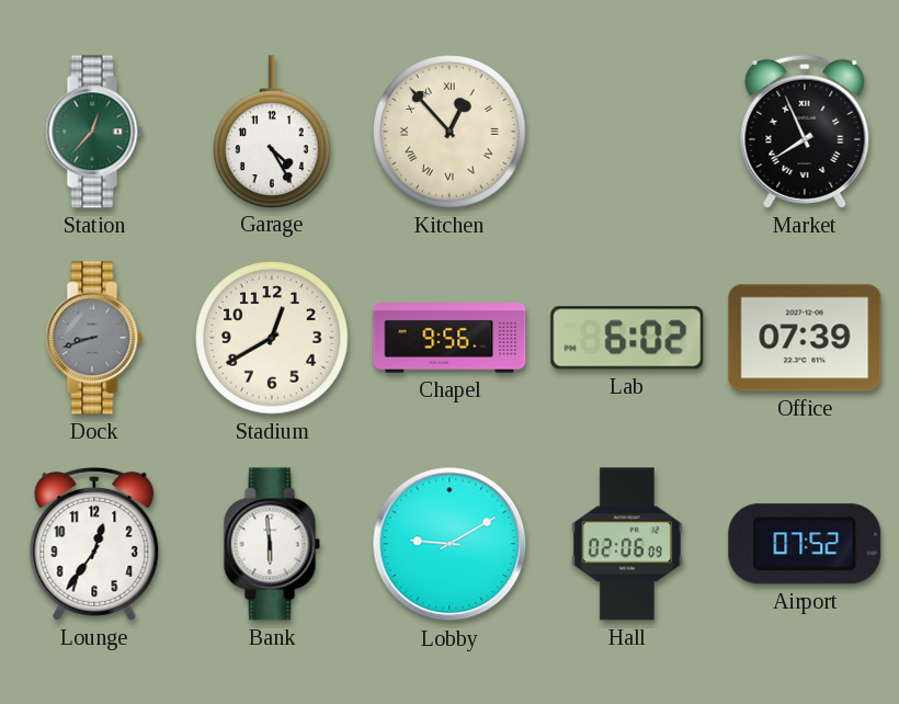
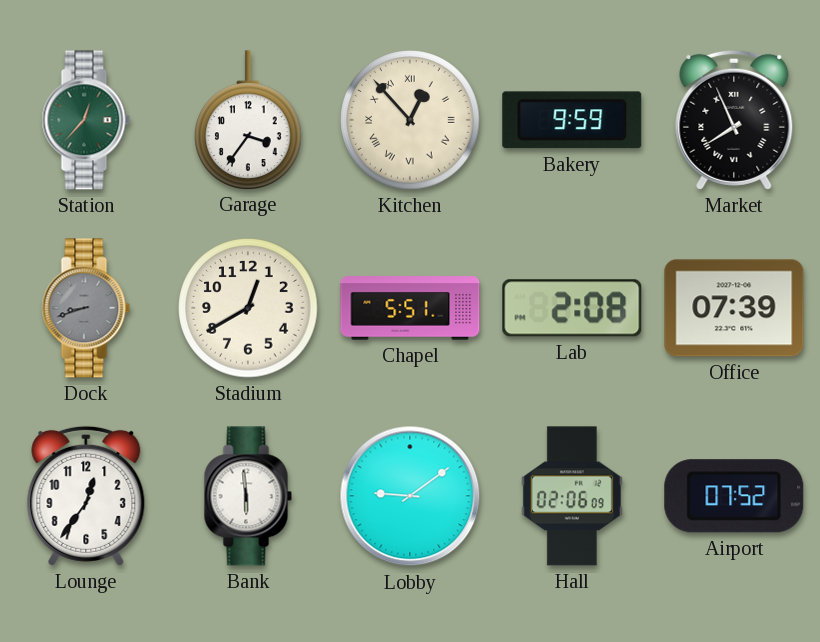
Garage: 4:25 -> 3:36 (249, 120)
Bakery: none -> 9:59 (572, 120)
Chapel: 9:56 -> 5:51 (410, 308)
Lab: 6:02 -> 2:08 (572, 308)
Lobby: 9:10 -> 9:09 (410, 496)
